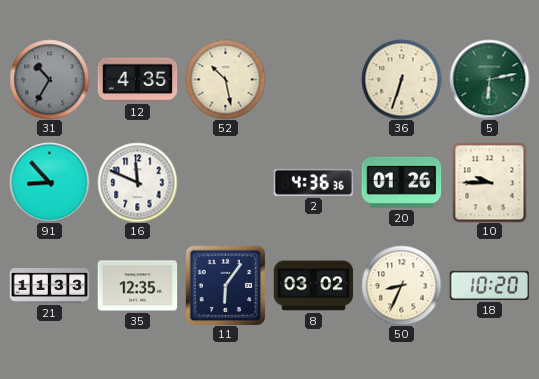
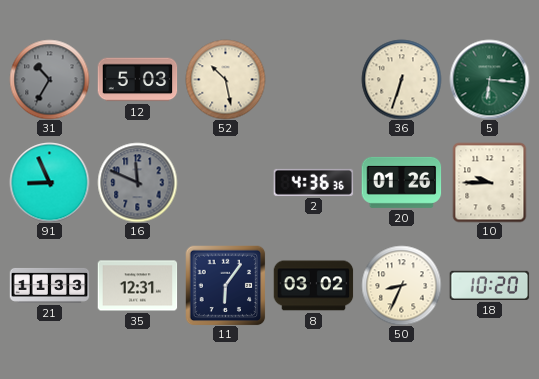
12: 4:35 -> 5:03 (137, 80)
5: 6:13 -> 6:16 (489, 79)
91: 8:53 -> 8:56 (49, 182)
16 dial: white -> grey (137, 182)
35: 12:35 -> 12:31 (137, 286)
